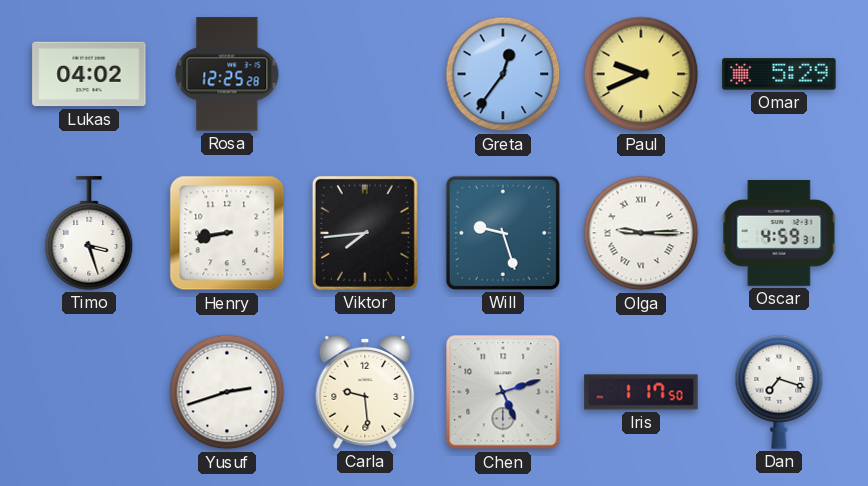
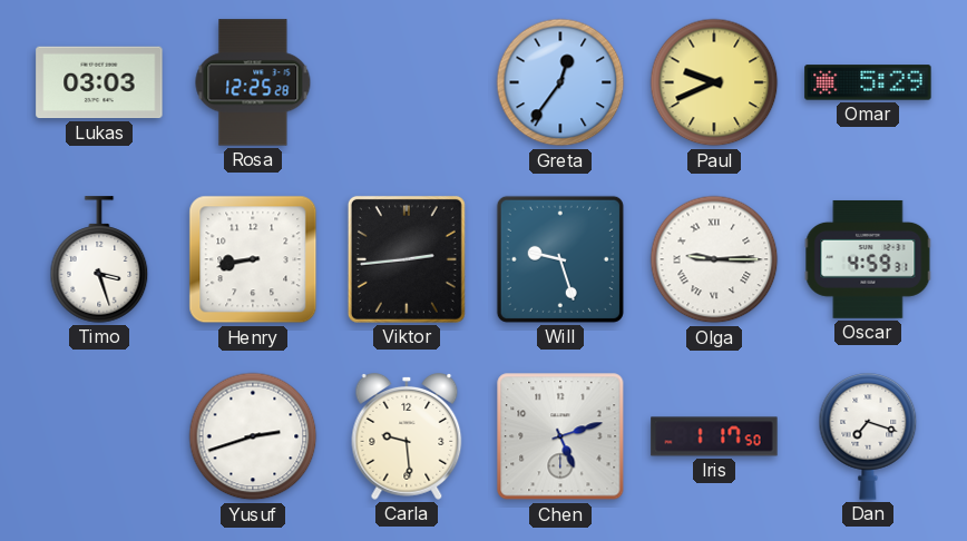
Lukas: 04:02 -> 03:03 (99, 82)
Viktor: 7:44 -> 2:44 (407, 259)
